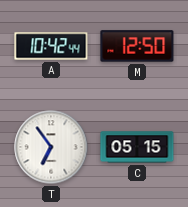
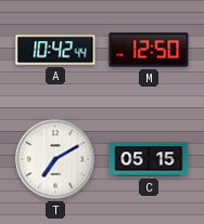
T: 6:54 -> 7:10 (55, 159)
